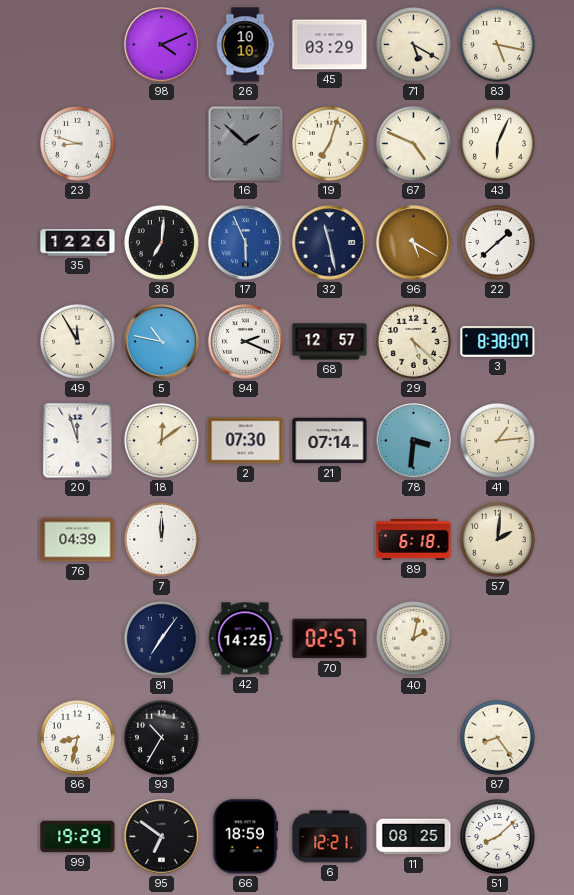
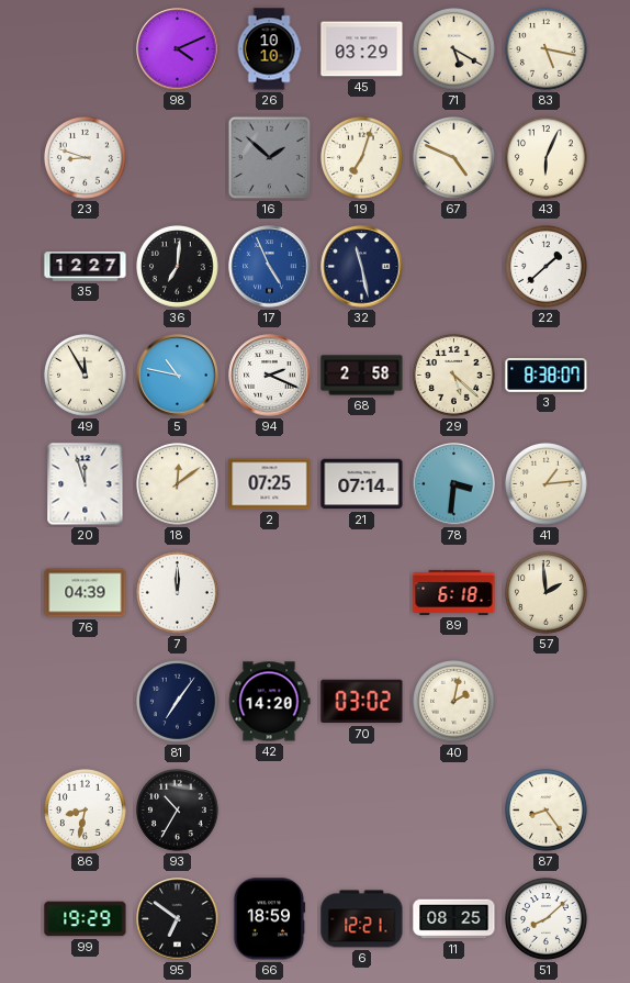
35: 12:26 -> 12:27 (86, 267)
17: 5:56 -> 4:56 (270, 267)
96: 5:20 -> none (414, 243)
68: 12:57 -> 2:58 (362, 376)
2: 07:30 -> 07:25 (270, 484)
57: 2:01 -> 1:59 (547, 593)
42: 14:25 -> 14:20 (269, 702)
70: 02:57 -> 03:02 (362, 702)
